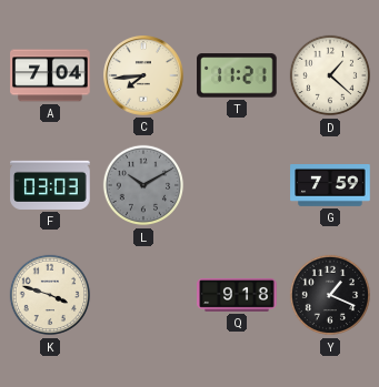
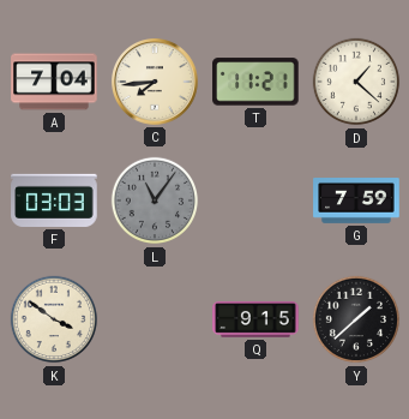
L: 10:10 -> 11:06 (155, 200)
K: 3:48 -> 3:51 (54, 319)
Q: 9:18 -> 9:15 (255, 321)
Y: 1:19 -> 1:38 (356, 319)
